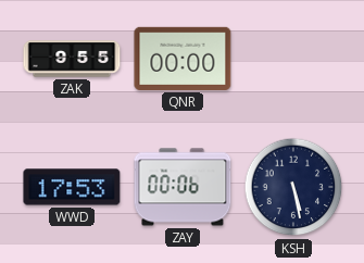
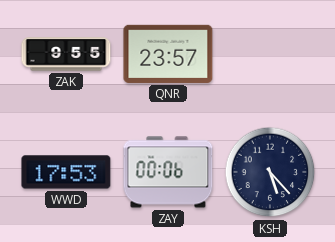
QNR: 00:00 -> 23:57 (168, 54)
KSH: 5:28 -> 5:23 (270, 172)
